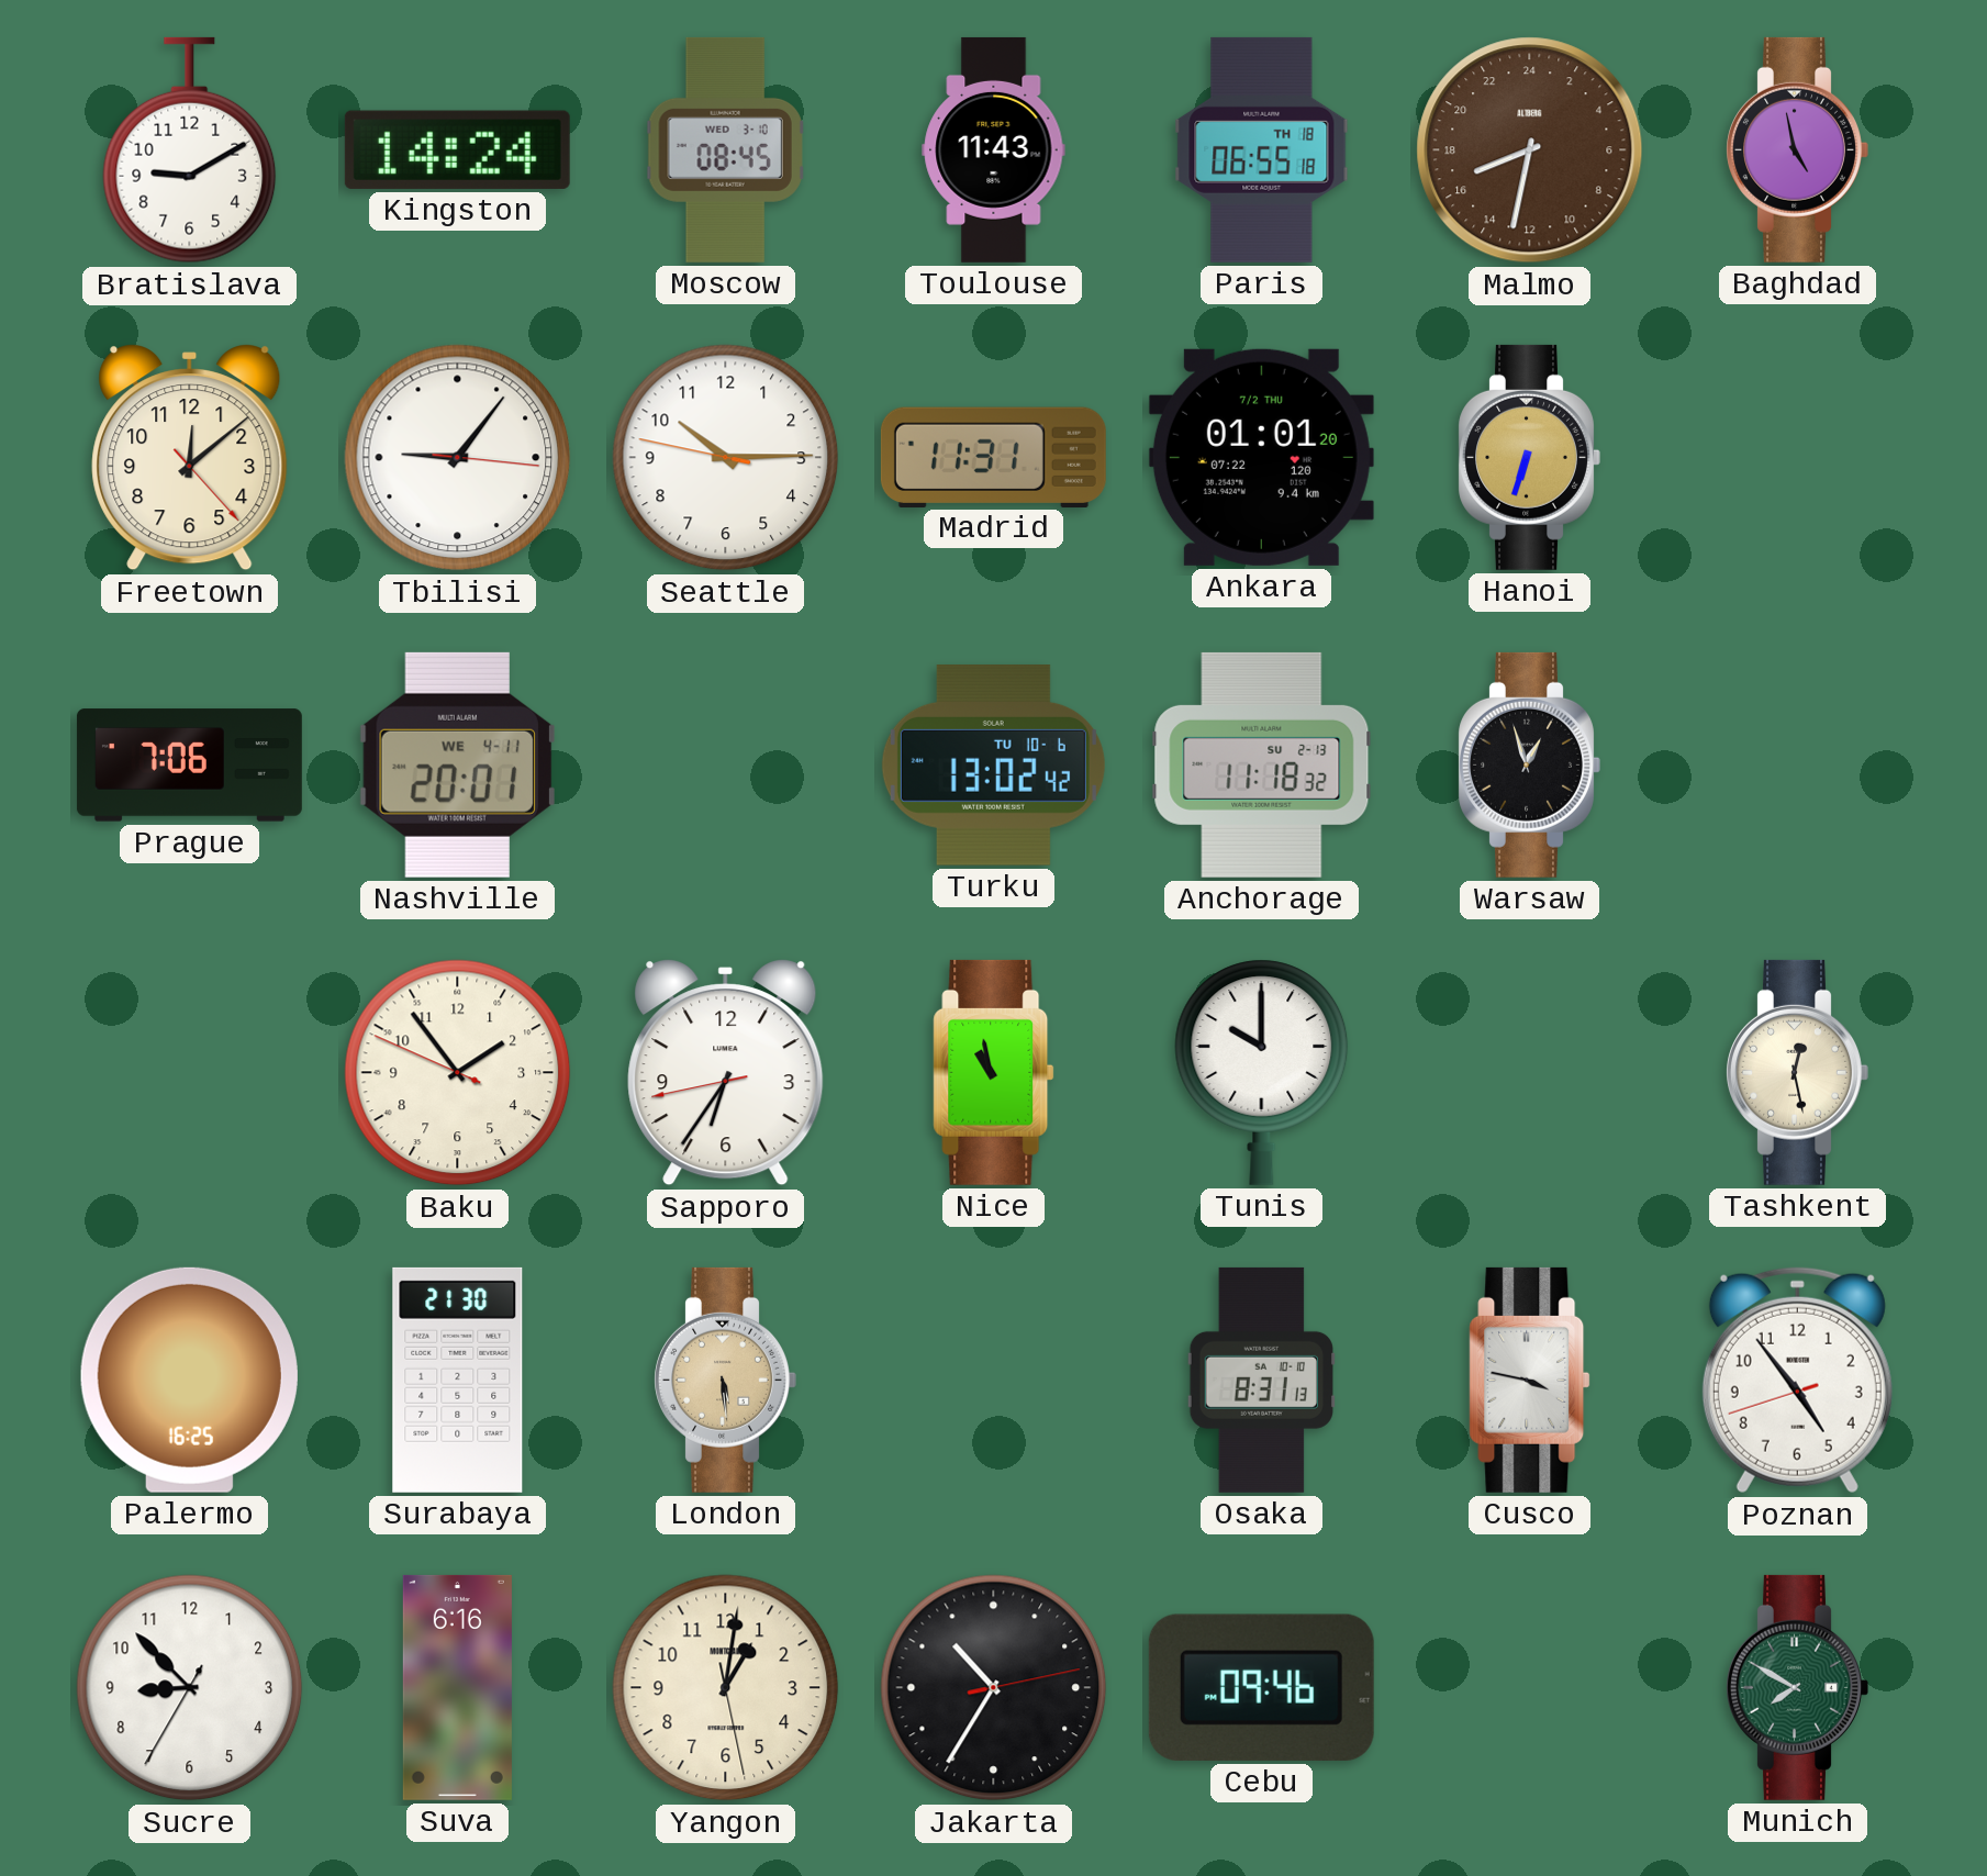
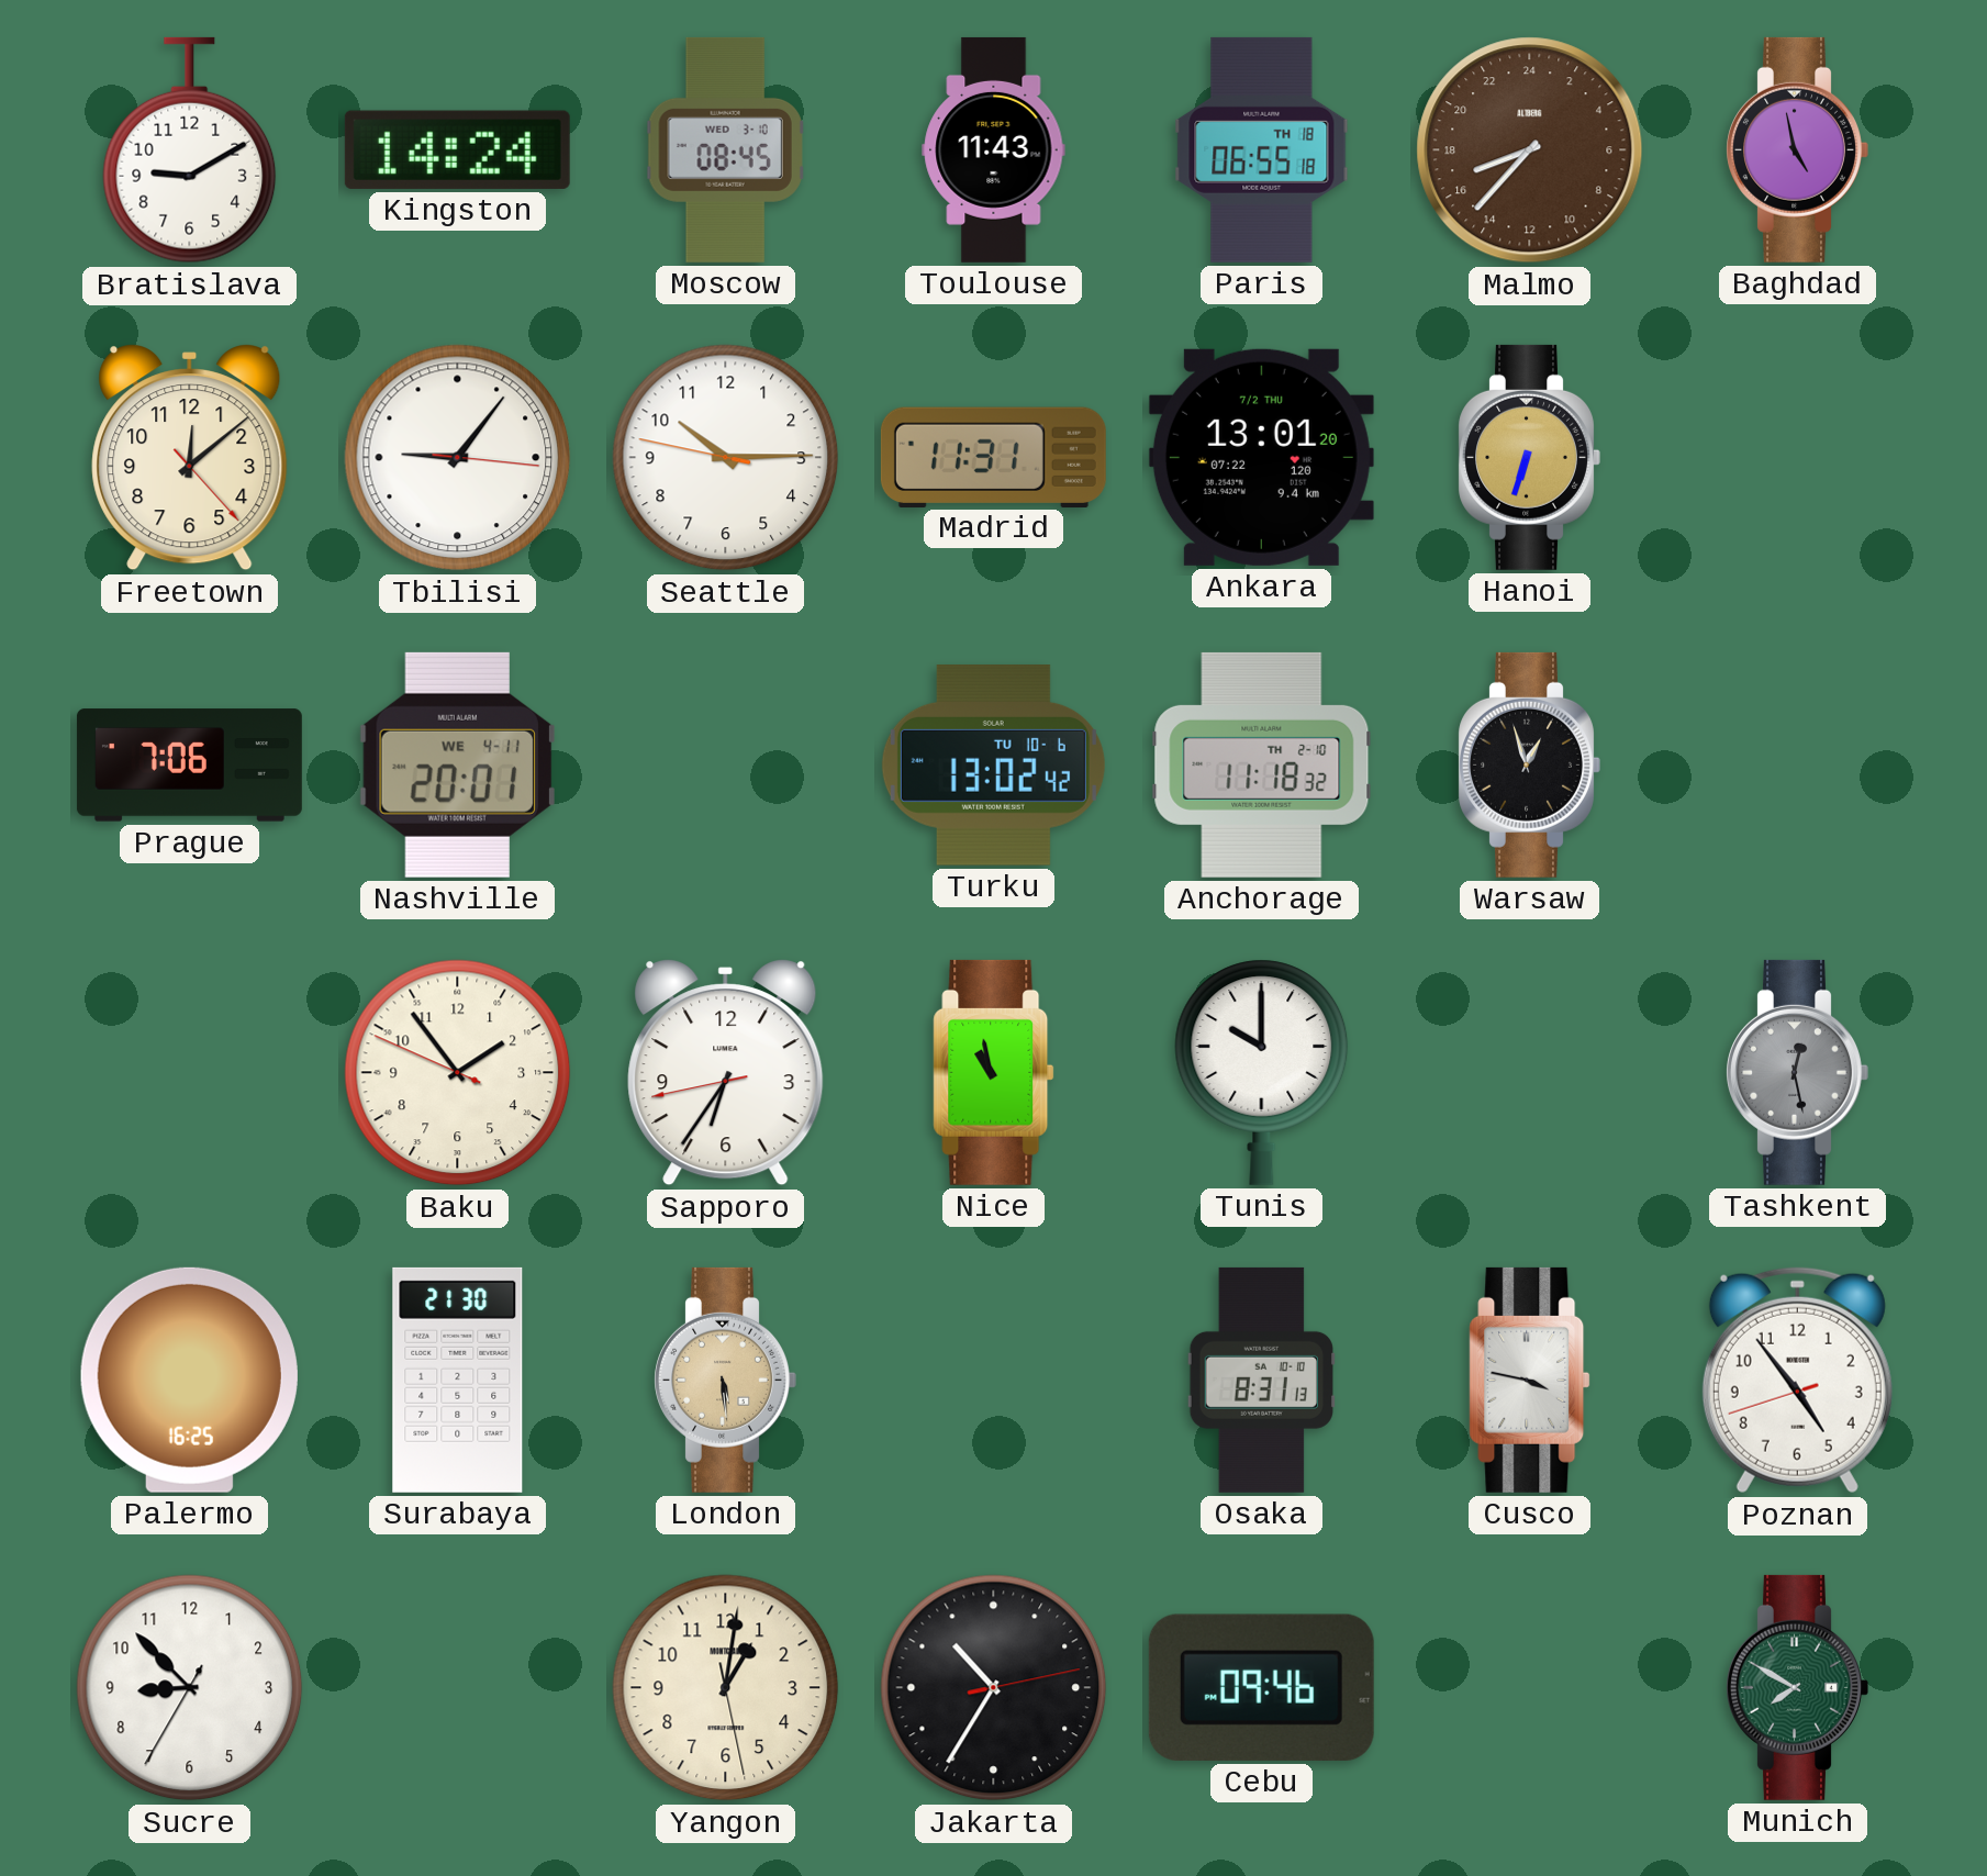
Malmo: 16:32 -> 16:37 (1530, 150)
Ankara: 01:01 -> 13:01 (1261, 457)
Anchorage date: SU 2-13 -> TH 2-10 (1262, 764)
Tashkent dial: cream -> grey (1797, 1072)
Suva: 6:16 -> none (457, 1687)
